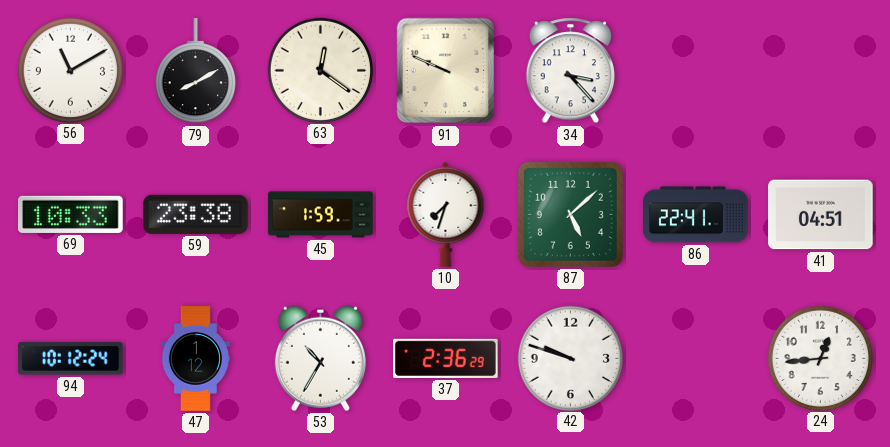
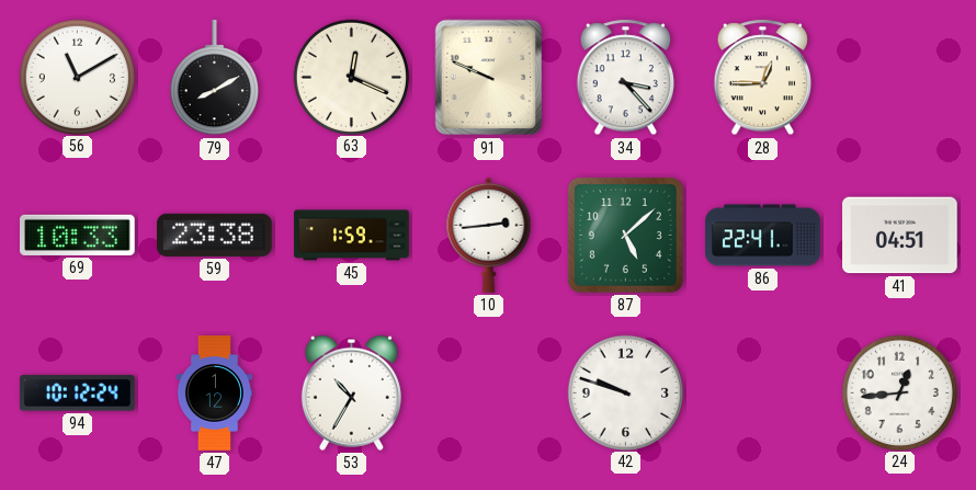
63: 12:21 -> 12:19 (351, 77)
28: none -> 12:45 (762, 78)
10: 7:33 -> 2:44 (489, 235)
37: 2:36 -> none (446, 358)
